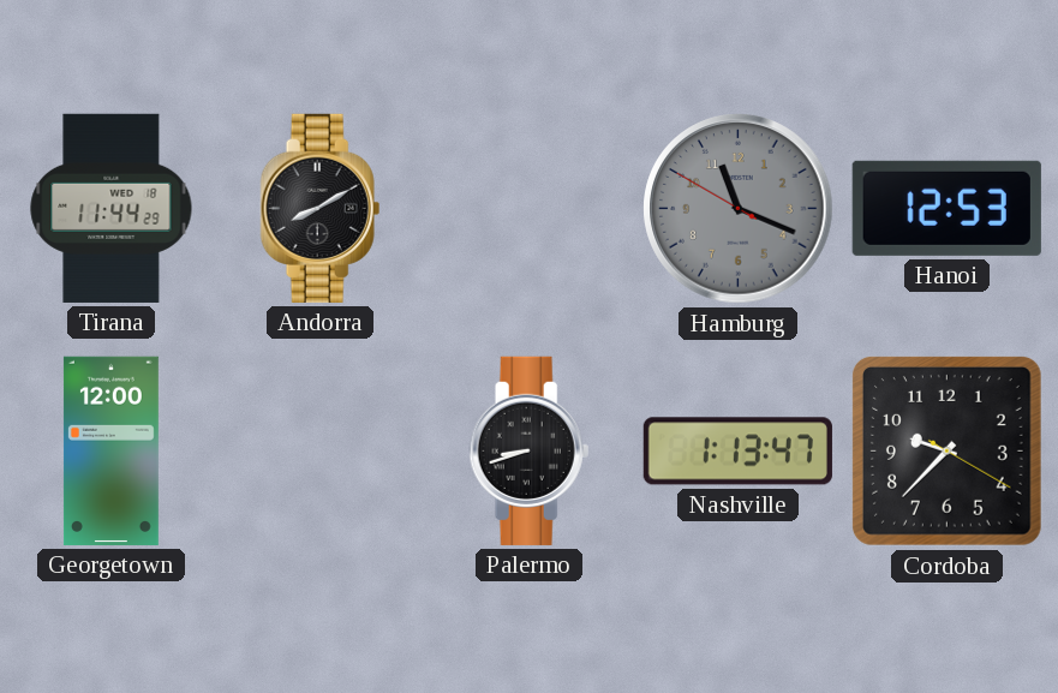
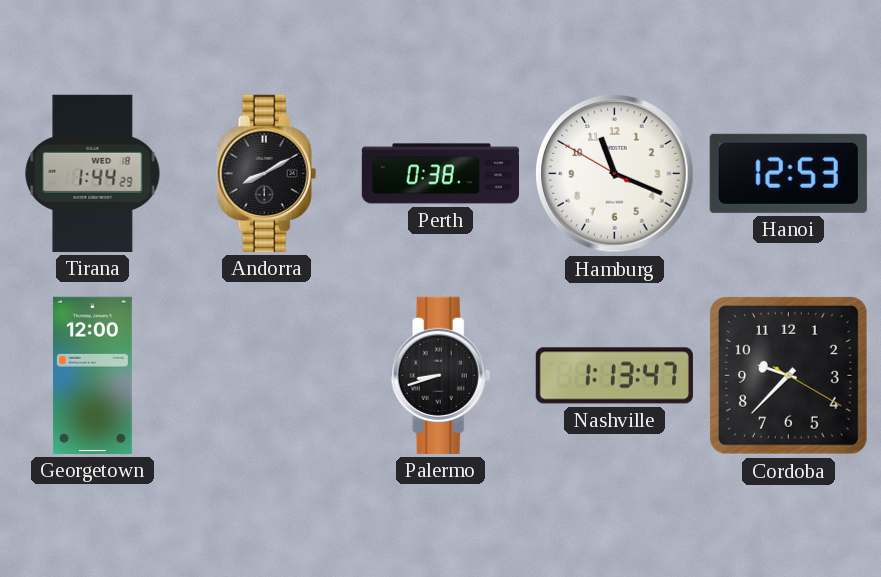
Tirana: 11:44 -> 1:44 (93, 173)
Perth: none -> 0:38 (440, 174)
Hamburg dial: grey -> white (615, 174)
